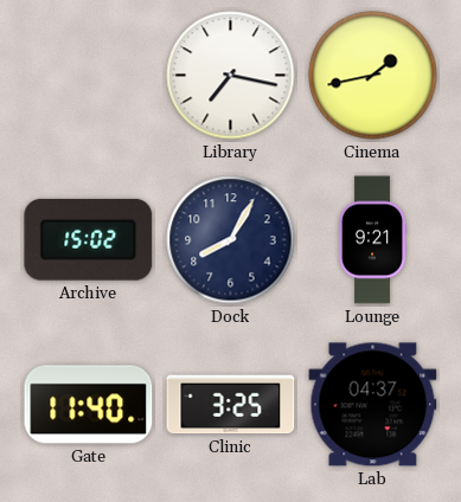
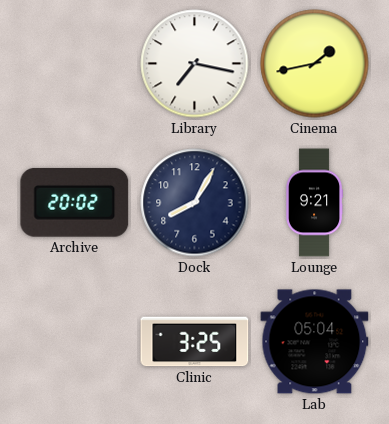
Archive: 15:02 -> 20:02 (75, 202)
Gate: 11:40 -> none (89, 405)
Lab: 04:37 -> 05:04 (315, 342)
